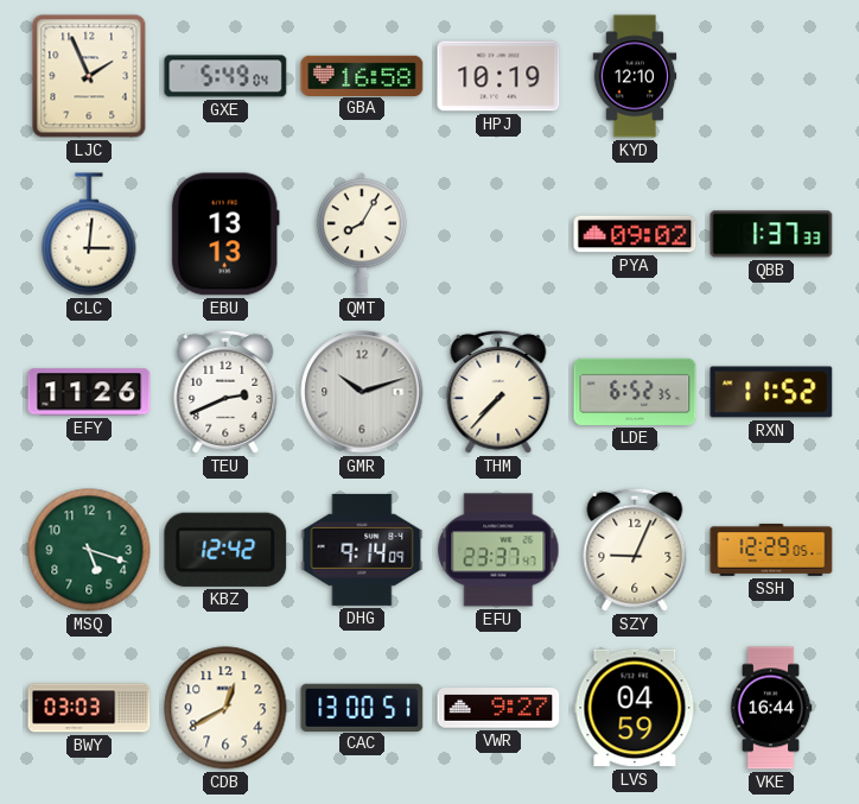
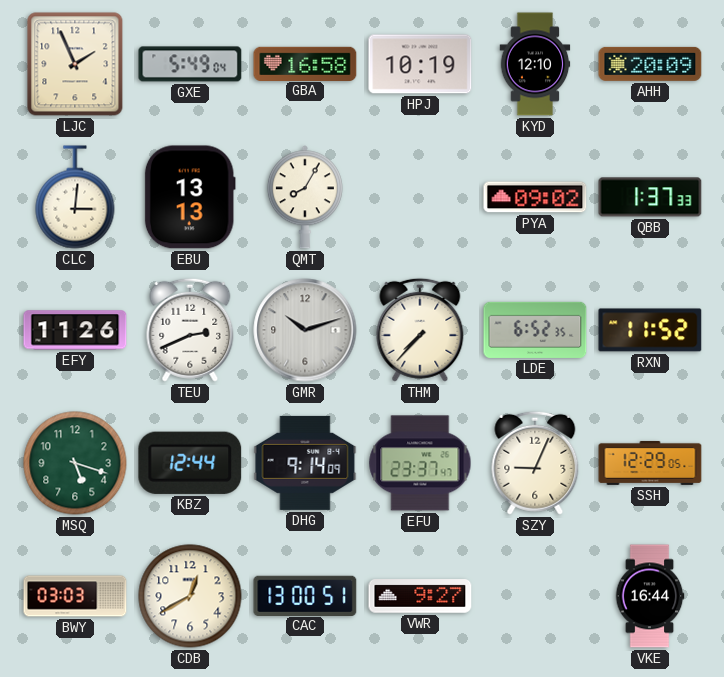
AHH: none -> 20:09 (650, 64)
KBZ: 12:42 -> 12:44 (190, 463)
LVS: 04:59 -> none (635, 708)
